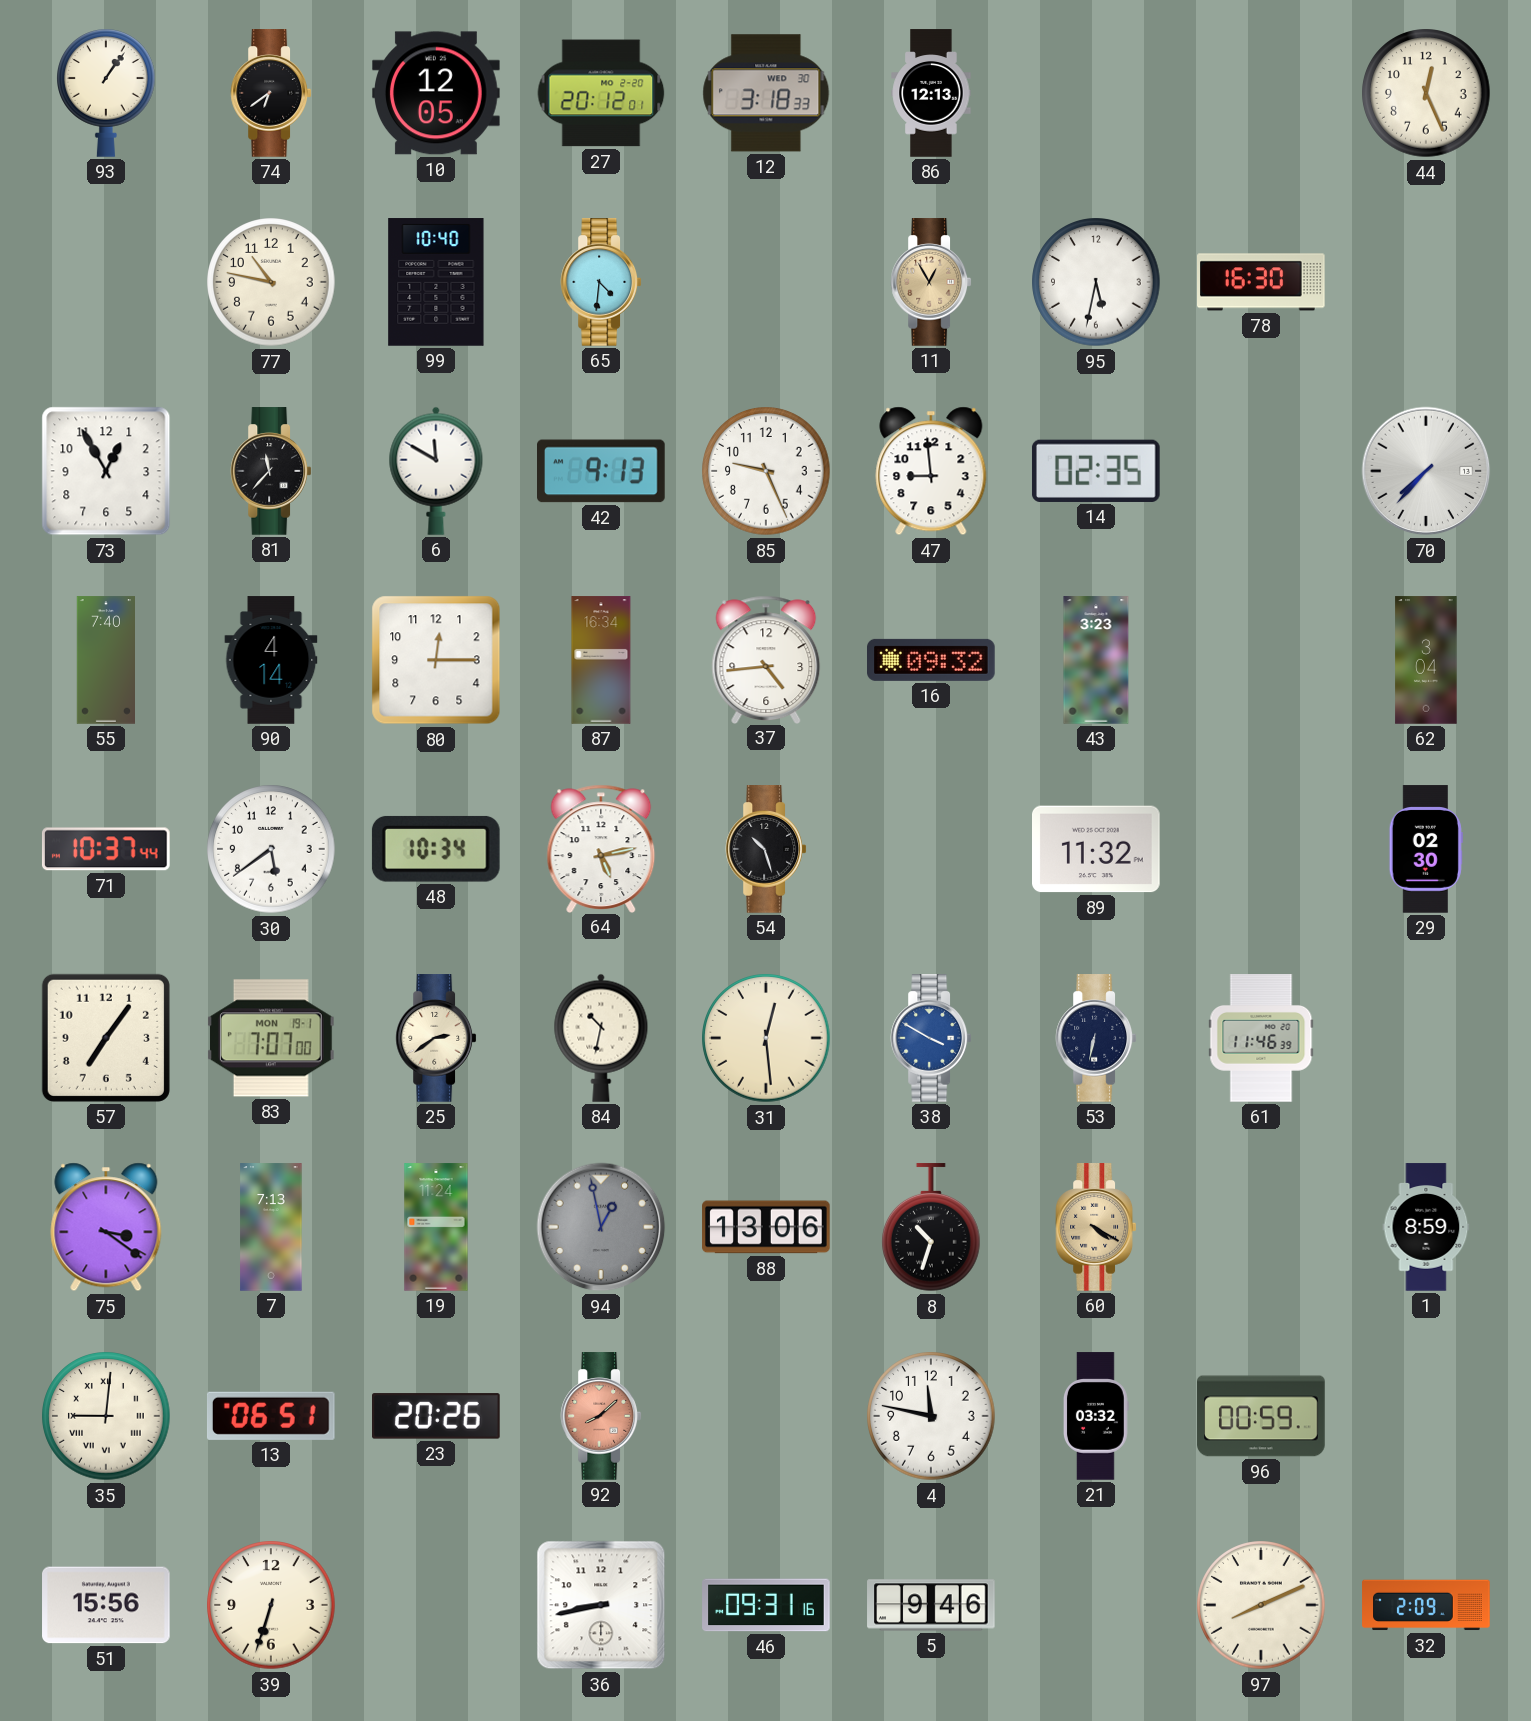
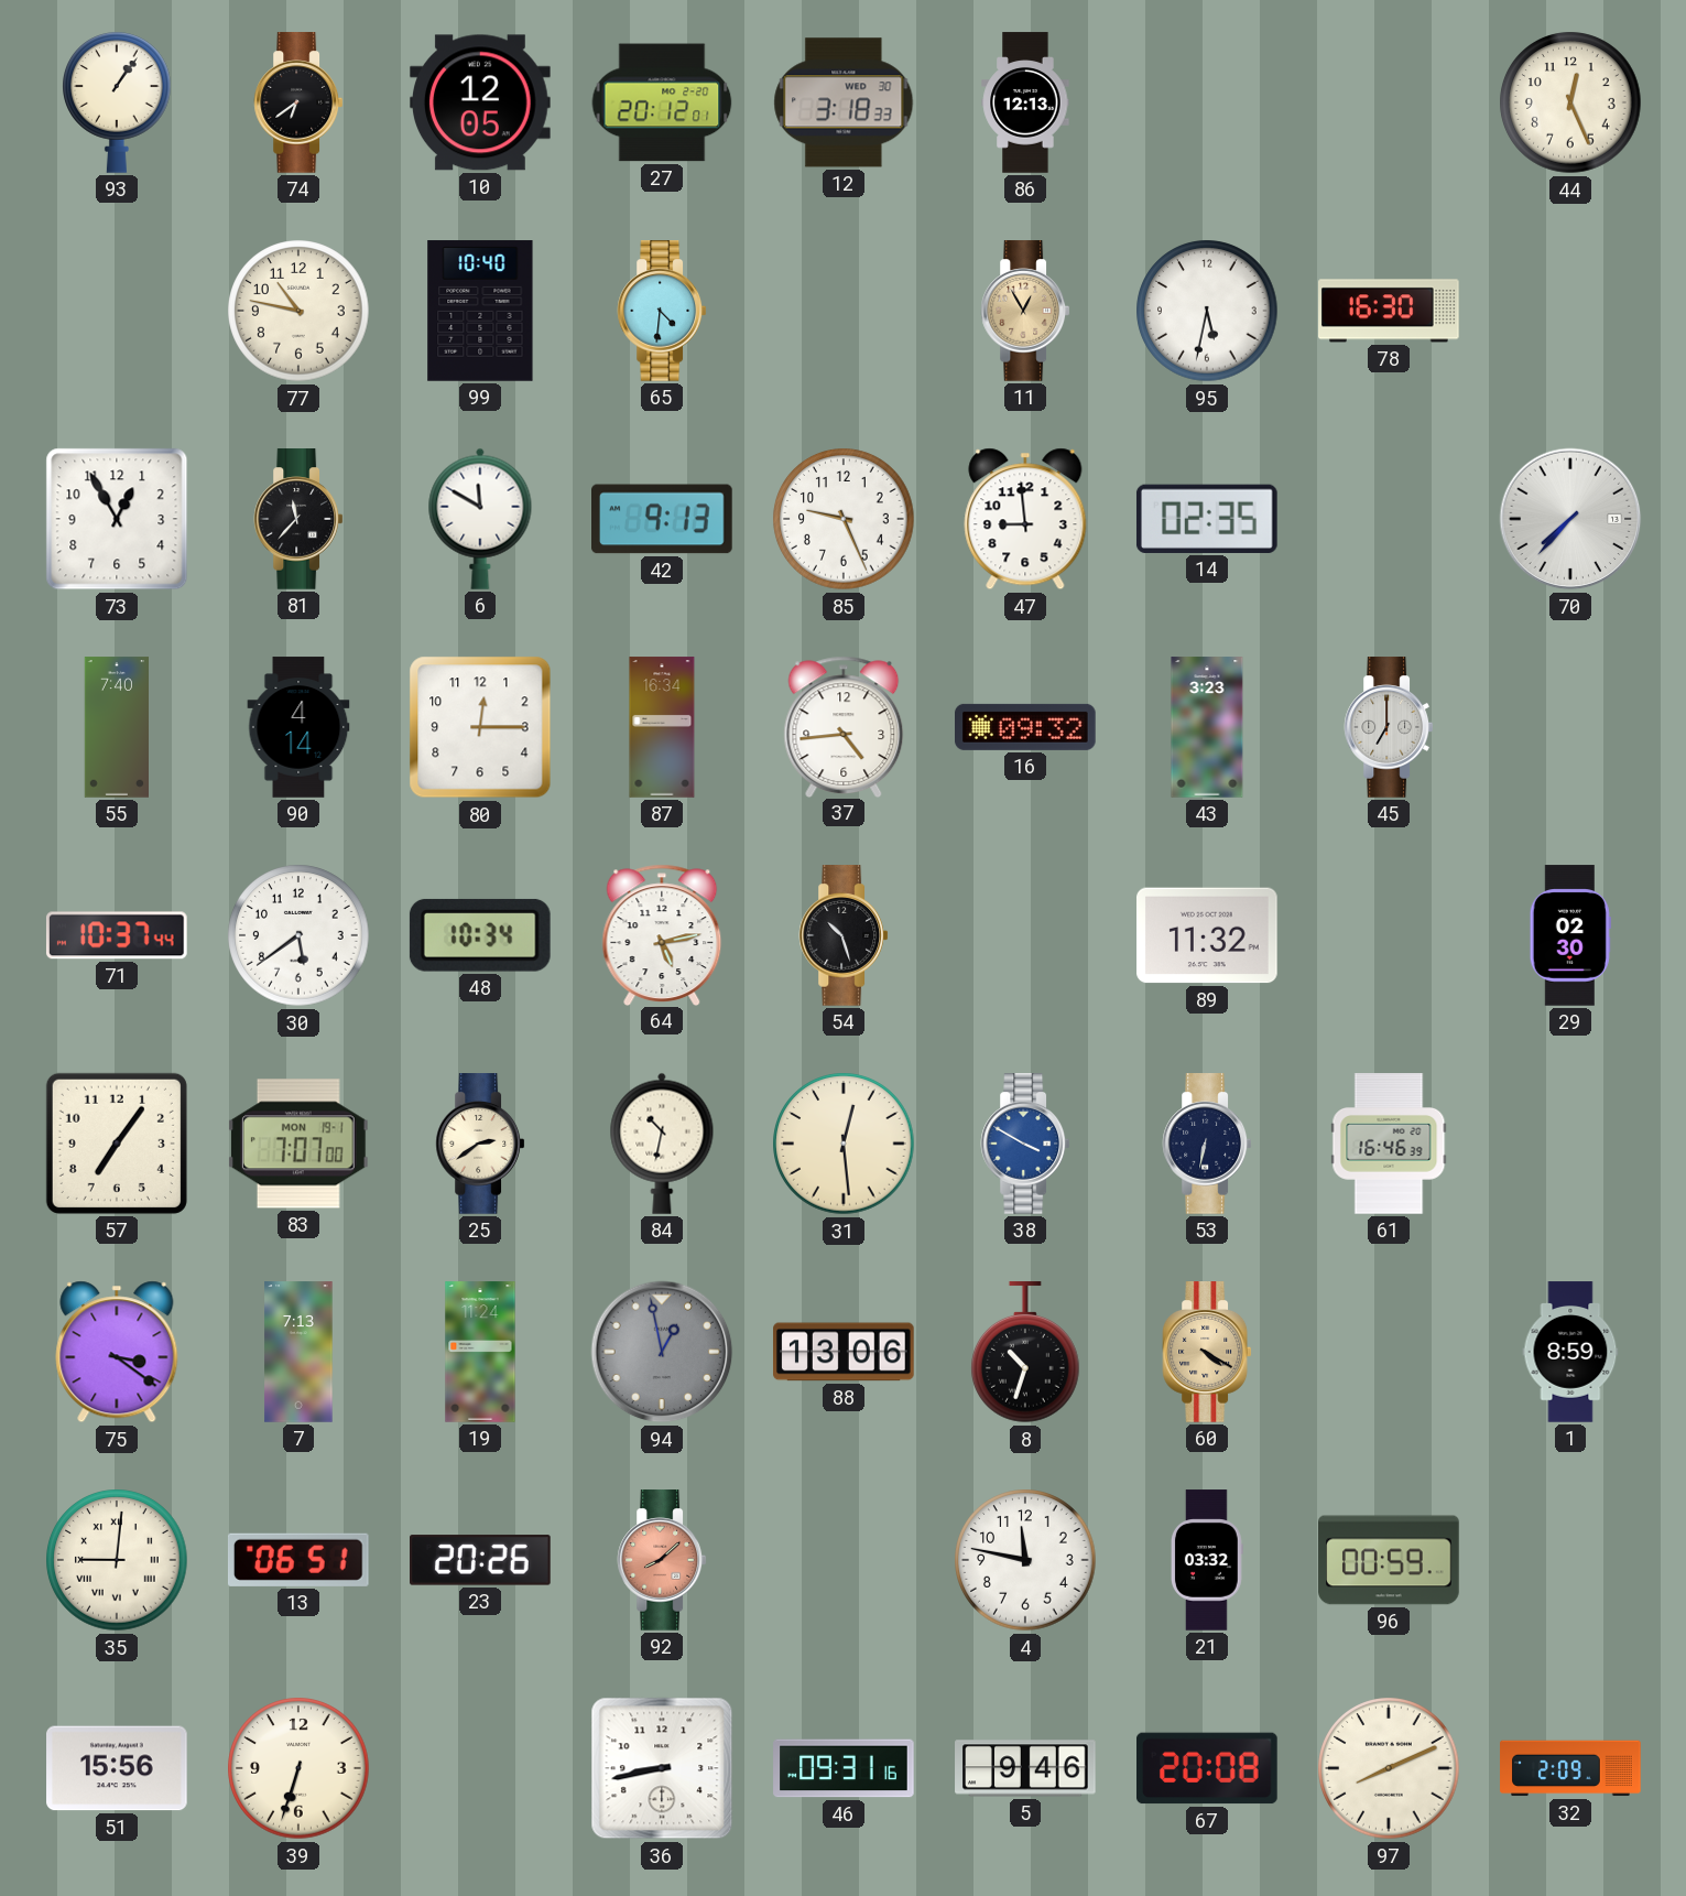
45: none -> 7:00 (1389, 727)
62: 3:04 -> none (1426, 660)
61: 11:46 -> 16:46 (1389, 1144)
67: none -> 20:08 (1207, 1768)
